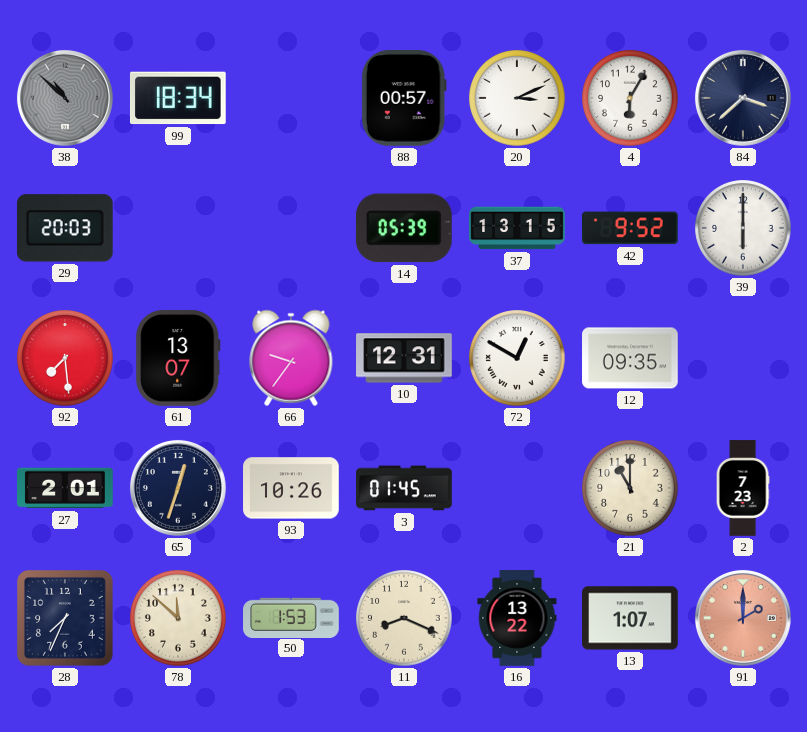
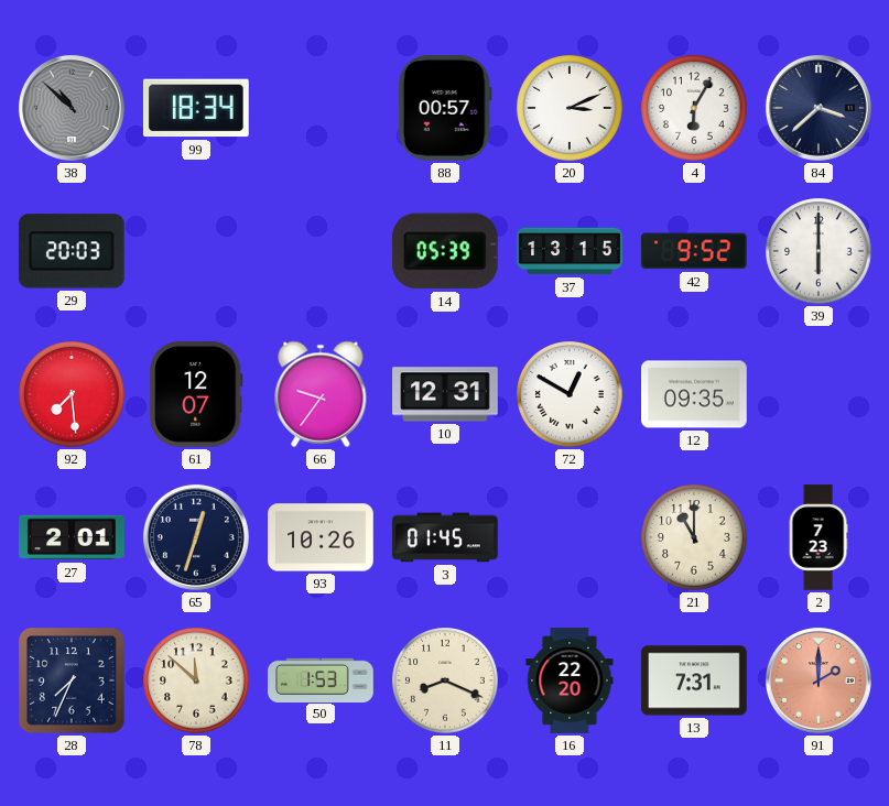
61: 13:07 -> 12:07 (196, 395)
16: 13:22 -> 22:20 (570, 680)
13: 1:07 -> 7:31 (694, 680)
